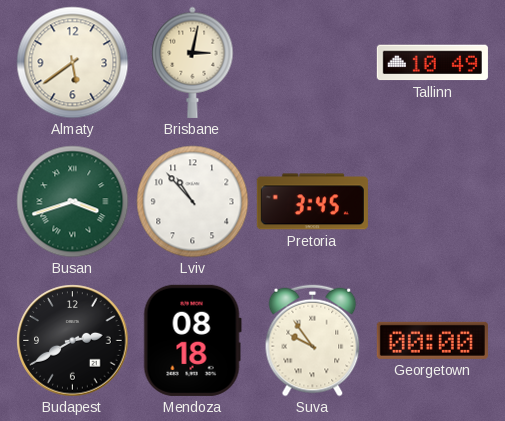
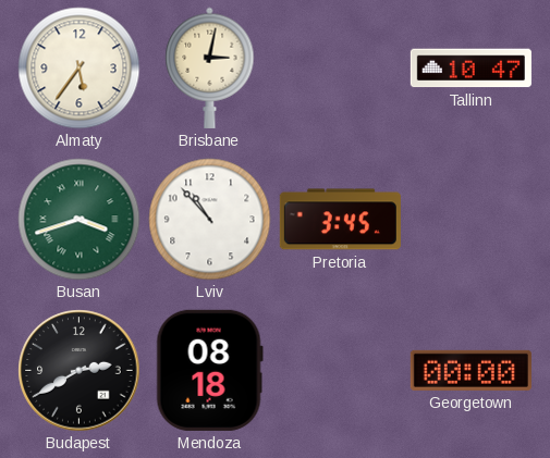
Almaty: 5:39 -> 5:36 (80, 69)
Tallinn: 10:49 -> 10:47 (470, 69)
Suva: 9:54 -> none (313, 341)
